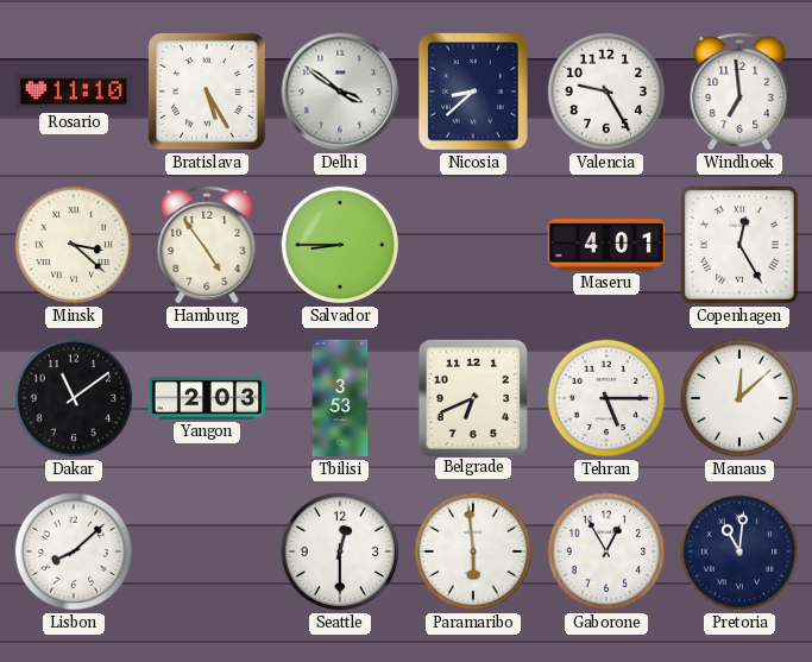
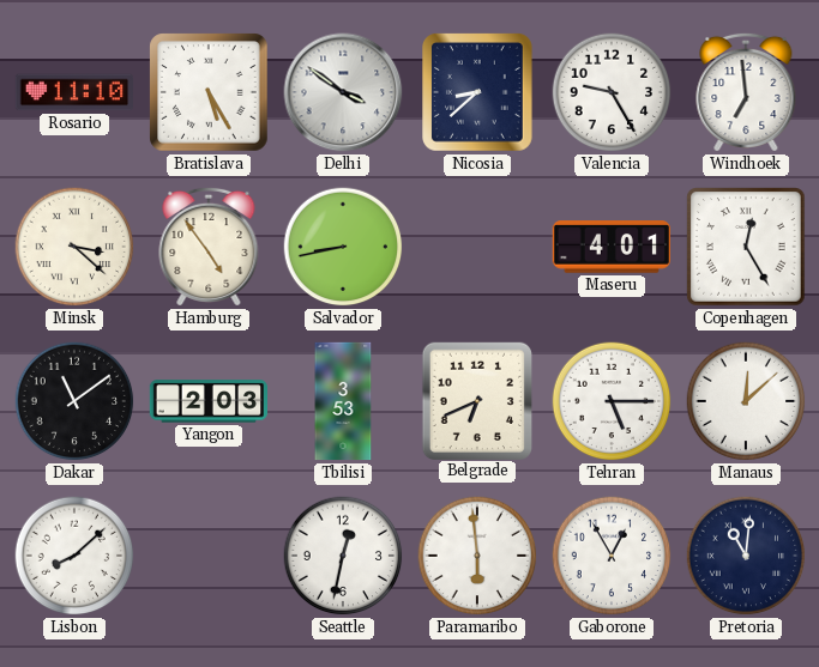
Salvador: 8:45 -> 8:43 (343, 247)
Seattle: 12:30 -> 12:32 (343, 556)
